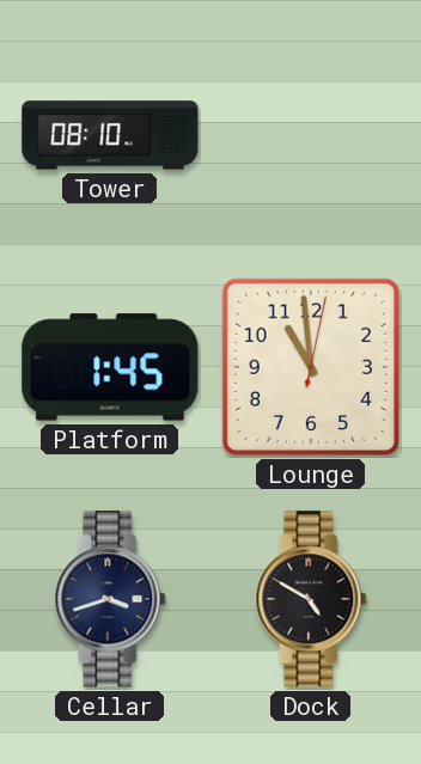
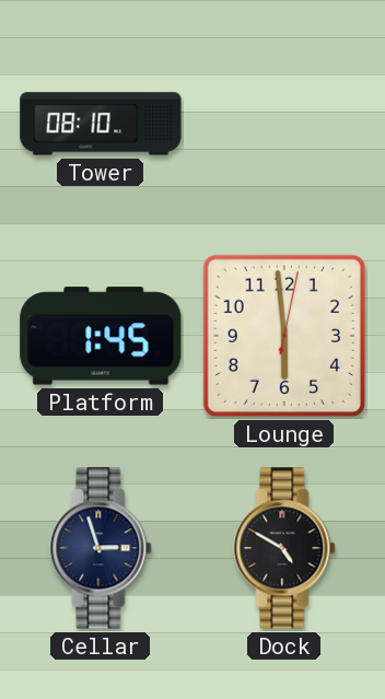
Lounge: 10:59 -> 5:59 (284, 336)
Cellar: 3:42 -> 2:57 (101, 548)
